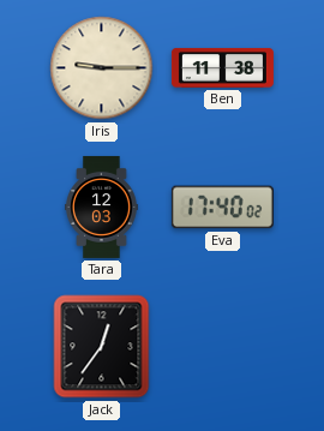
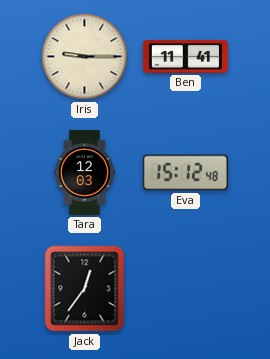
Ben: 11:38 -> 11:41 (185, 56)
Eva: 17:40 -> 15:12 (185, 173)
